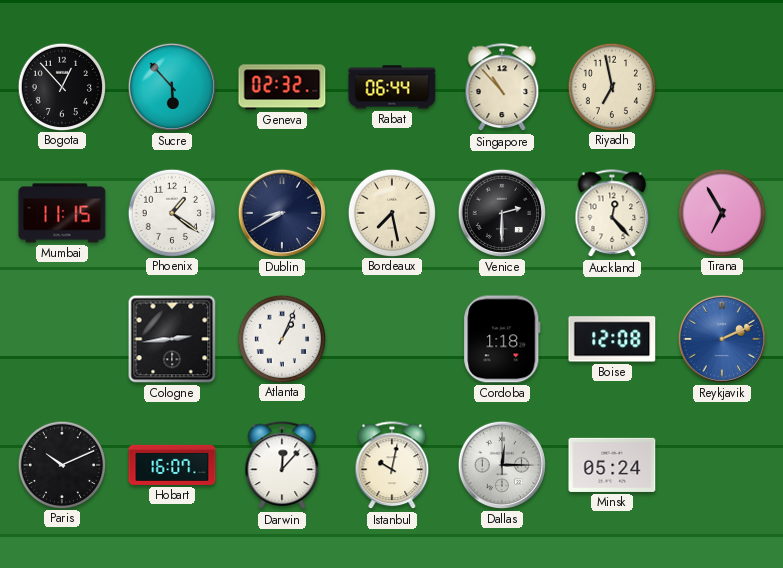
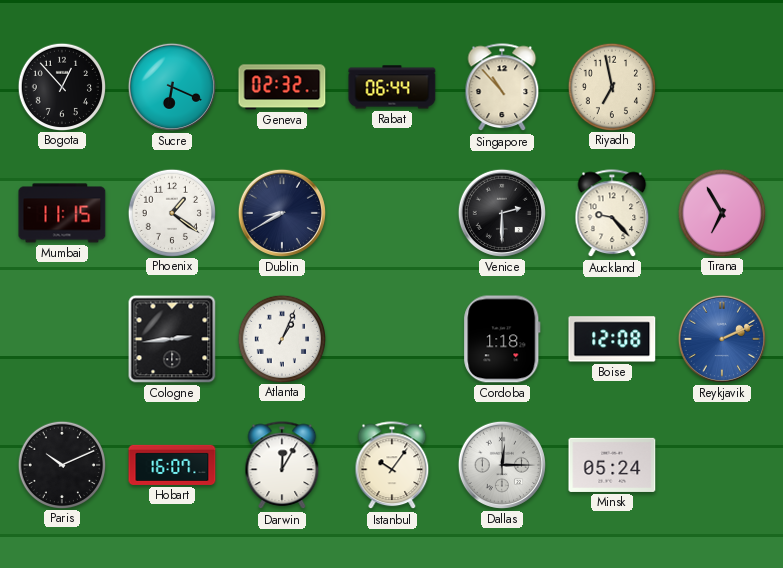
Sucre: 5:53 -> 6:19 (172, 87)
Bordeaux: 7:28 -> none (391, 212)
Auckland: 12:23 -> 9:23 (612, 214)
Darwin: 12:07 -> 12:05 (282, 466)
Istanbul: 10:02 -> 10:06 (392, 466)
